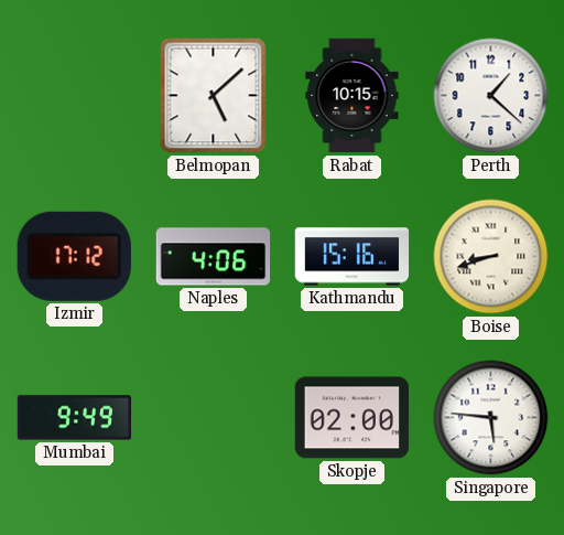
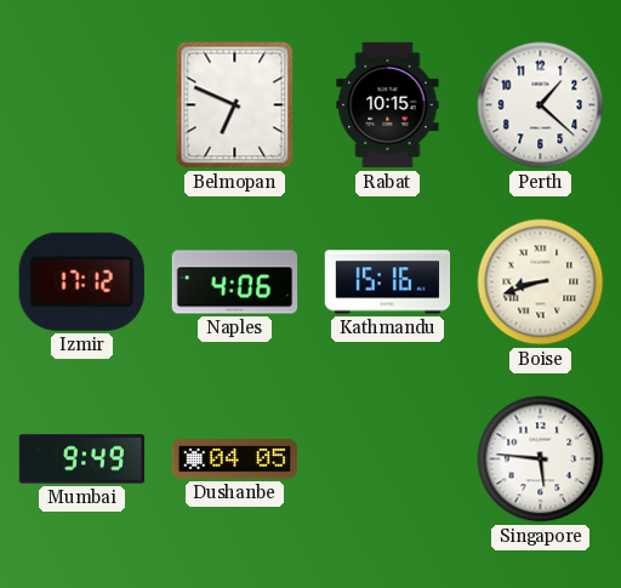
Belmopan: 5:08 -> 6:49 (235, 105)
Dushanbe: none -> 04:05 (235, 459)
Skopje: 02:00 -> none (351, 418)
